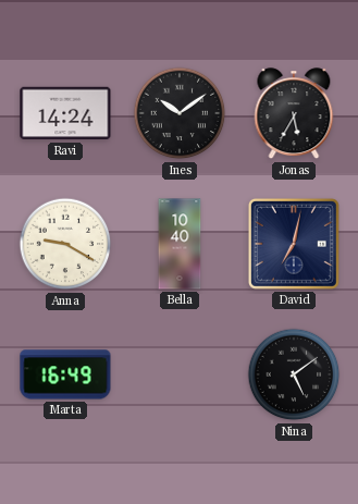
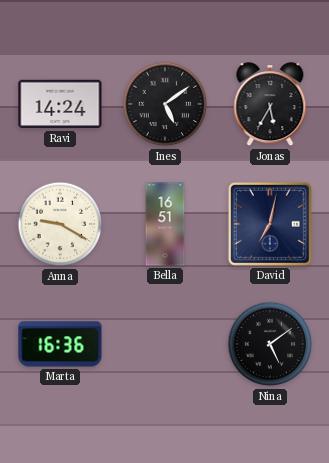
Ines: 10:09 -> 5:09 (165, 104)
Bella: 10:40 -> 16:51 (165, 224)
Marta: 16:49 -> 16:36 (60, 344)
